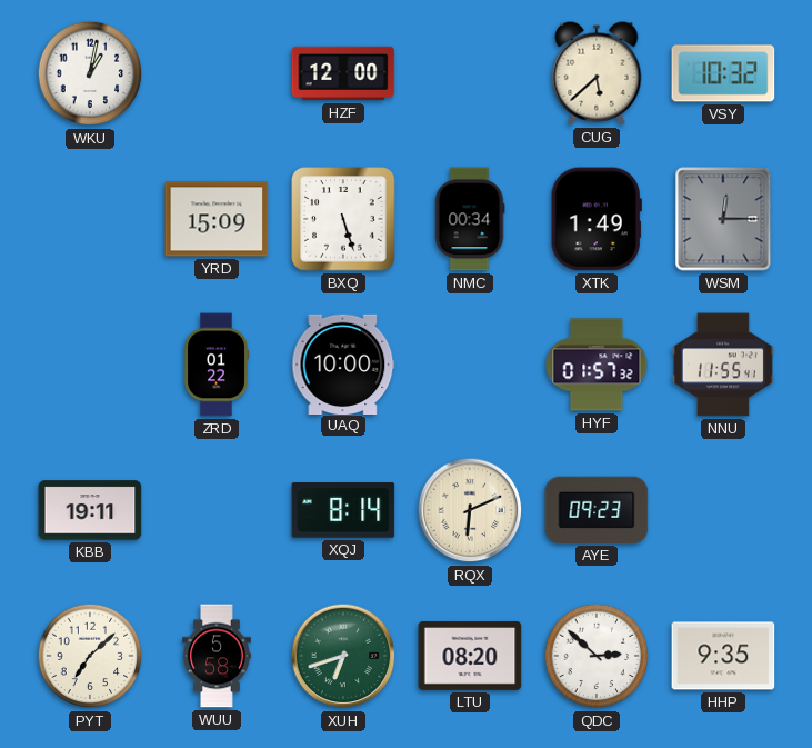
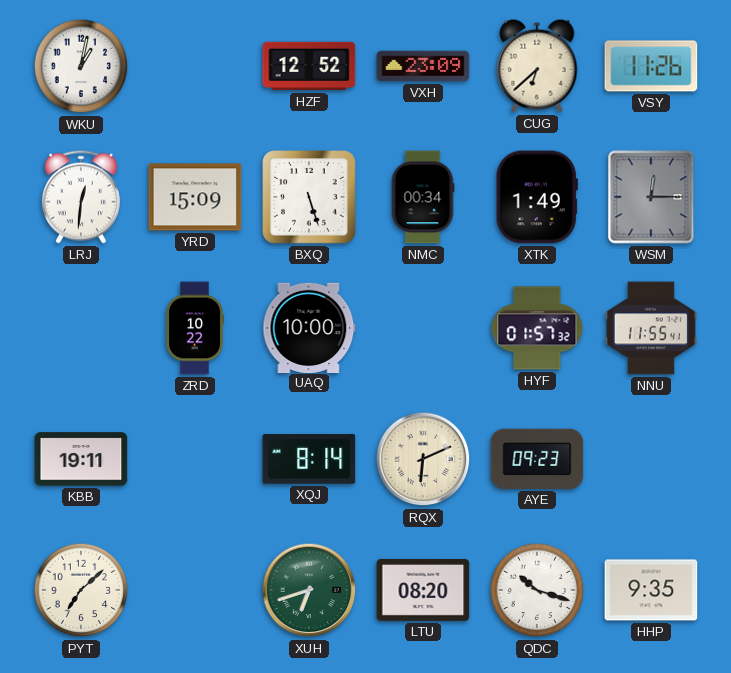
HZF: 12:00 -> 12:52 (309, 66)
VXH: none -> 23:09 (423, 66)
CUG: 5:38 -> 6:38 (537, 66)
VSY: 10:32 -> 11:26 (651, 66)
LRJ: none -> 12:31 (81, 197)
ZRD: 01:22 -> 10:22 (195, 328)
WUU: 5:58 -> none (217, 656)
QDC: 2:52 -> 10:18 (537, 590)
